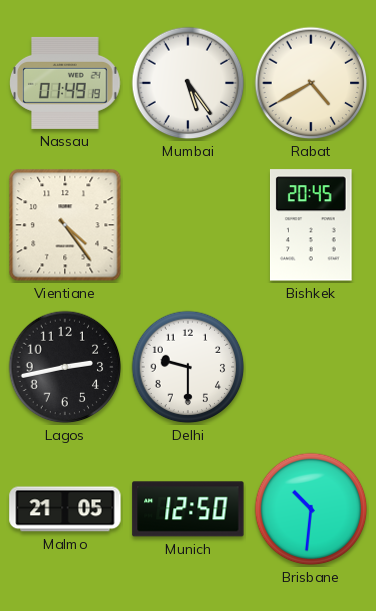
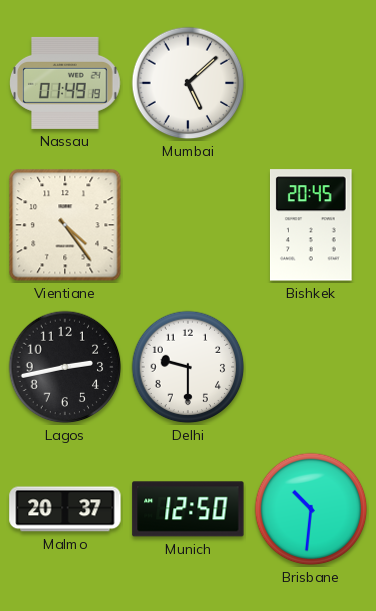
Mumbai: 5:24 -> 5:08 (188, 83)
Rabat: 4:40 -> none (311, 83)
Malmo: 21:05 -> 20:37 (65, 509)
